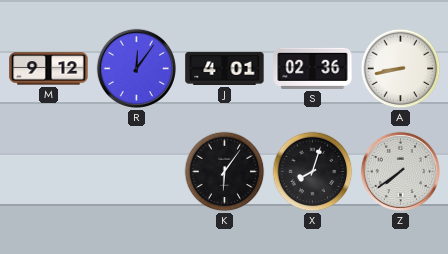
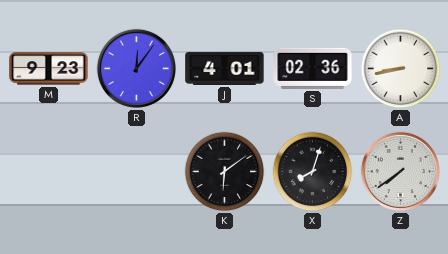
M: 9:12 -> 9:23 (49, 69)
K: 6:06 -> 6:09 (225, 172)
